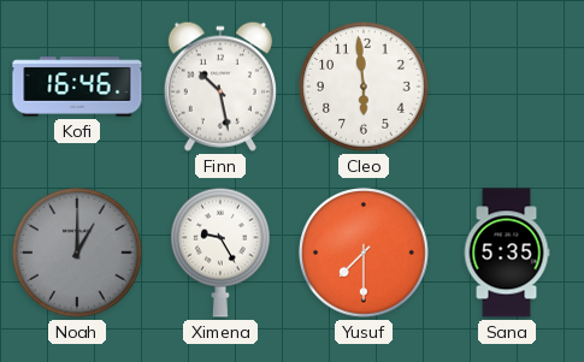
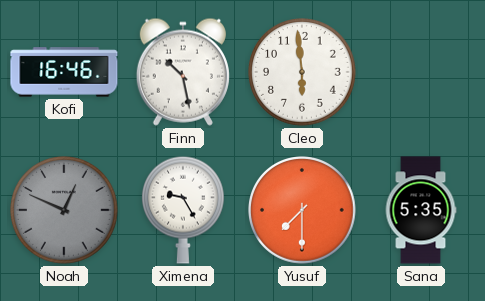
Noah: 1:00 -> 12:49 (65, 211)
